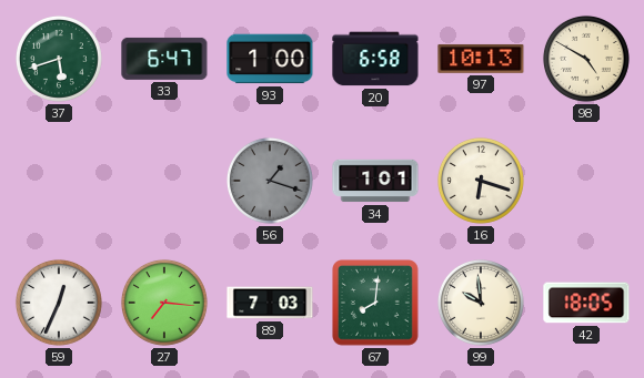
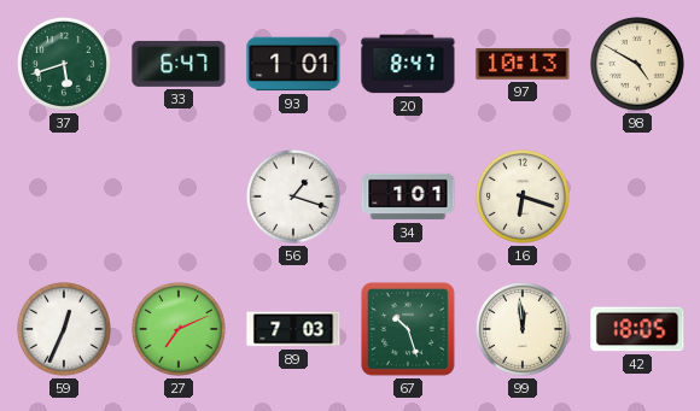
93: 1:00 -> 1:01 (293, 64)
20: 6:58 -> 8:47 (408, 64)
56 dial: grey -> white (293, 196)
27: 7:16 -> 7:11 (179, 329)
67: 8:01 -> 10:27 (409, 330)
99: 9:59 -> 11:59 (523, 329)
